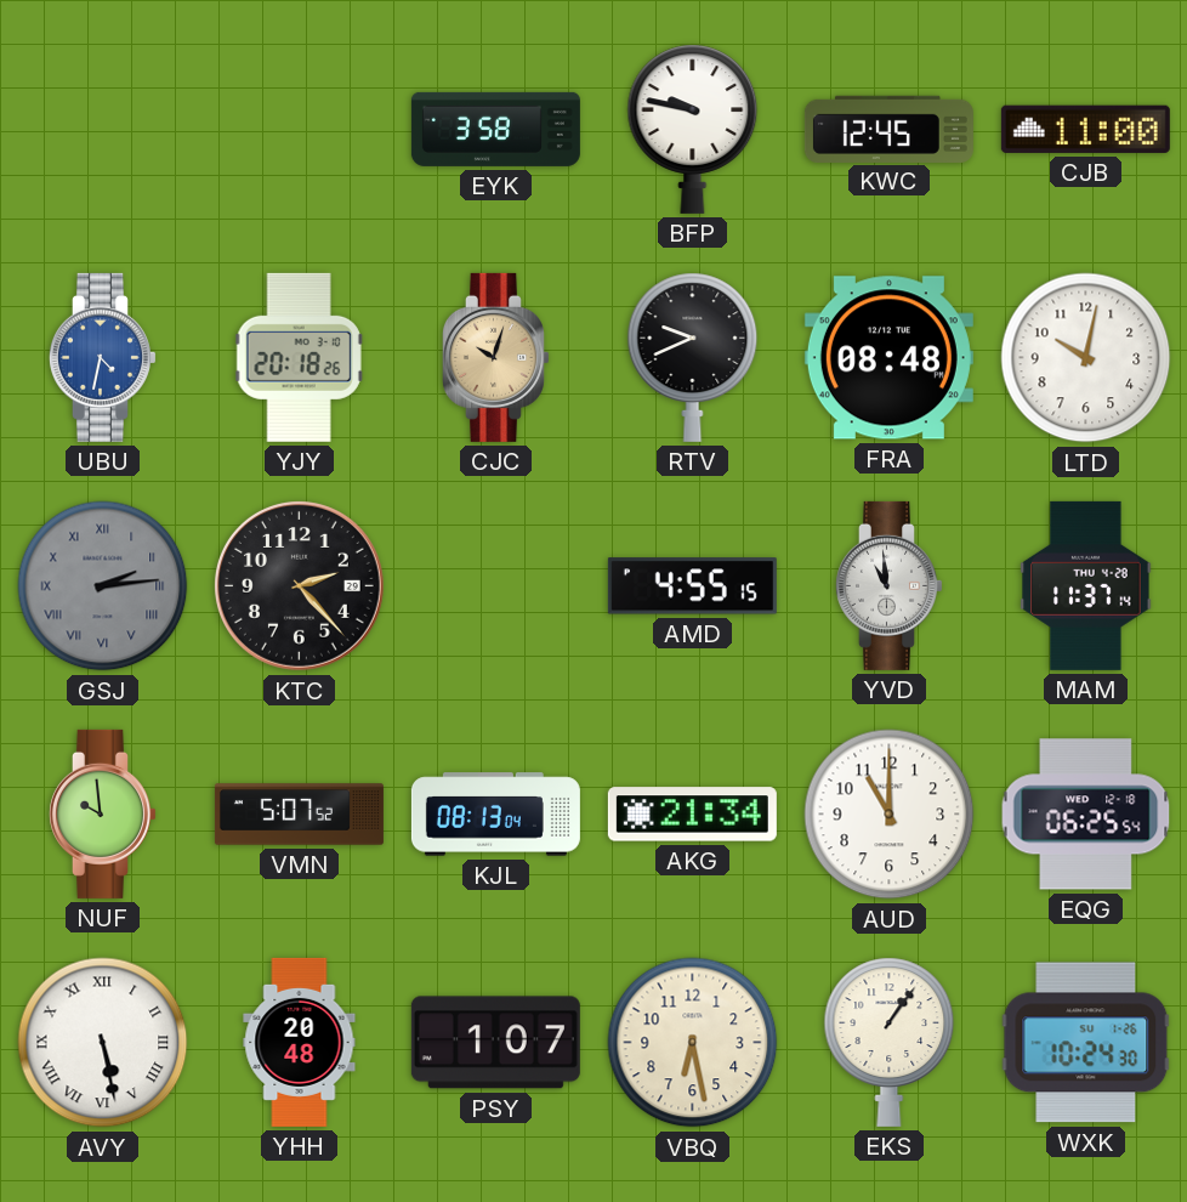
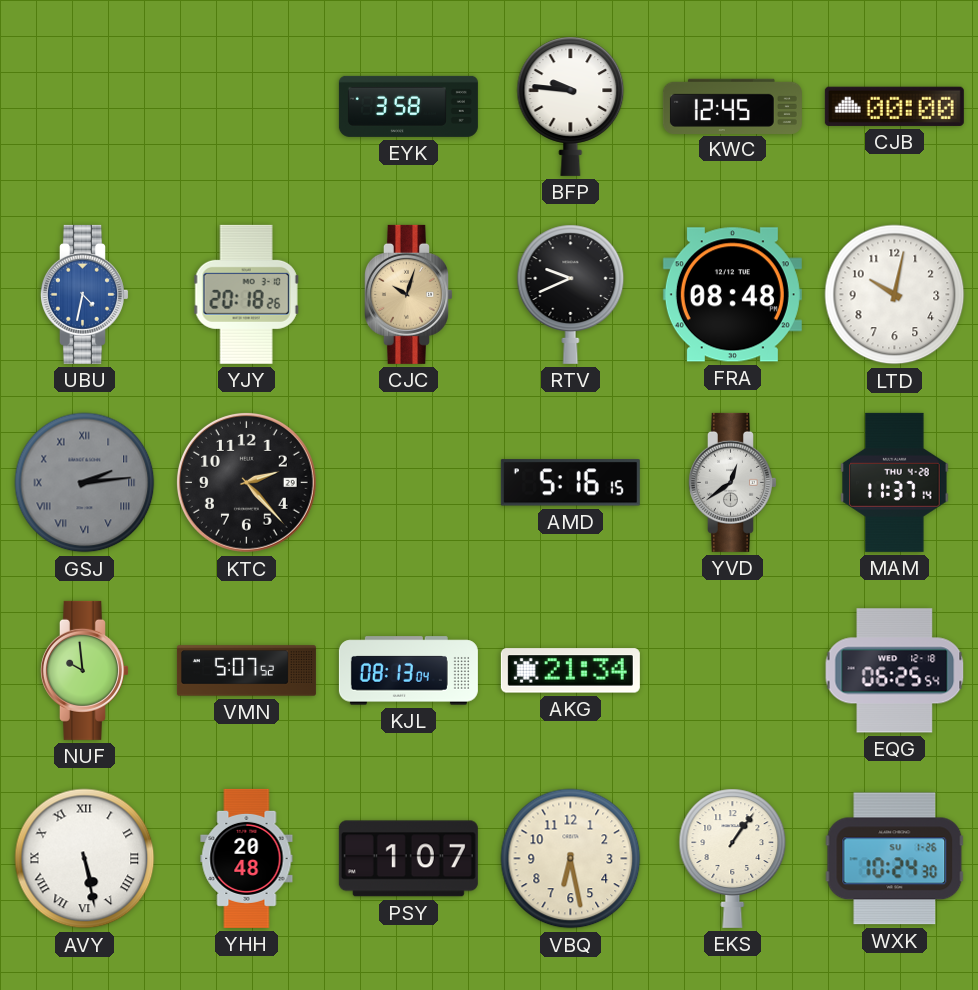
BFP: 9:47 -> 9:46 (571, 106)
CJB: 11:00 -> 00:00 (894, 106)
AMD: 4:55 -> 5:16 (570, 483)
YVD: 10:59 -> 12:39 (732, 482)
AUD: 11:00 -> none (890, 815)
